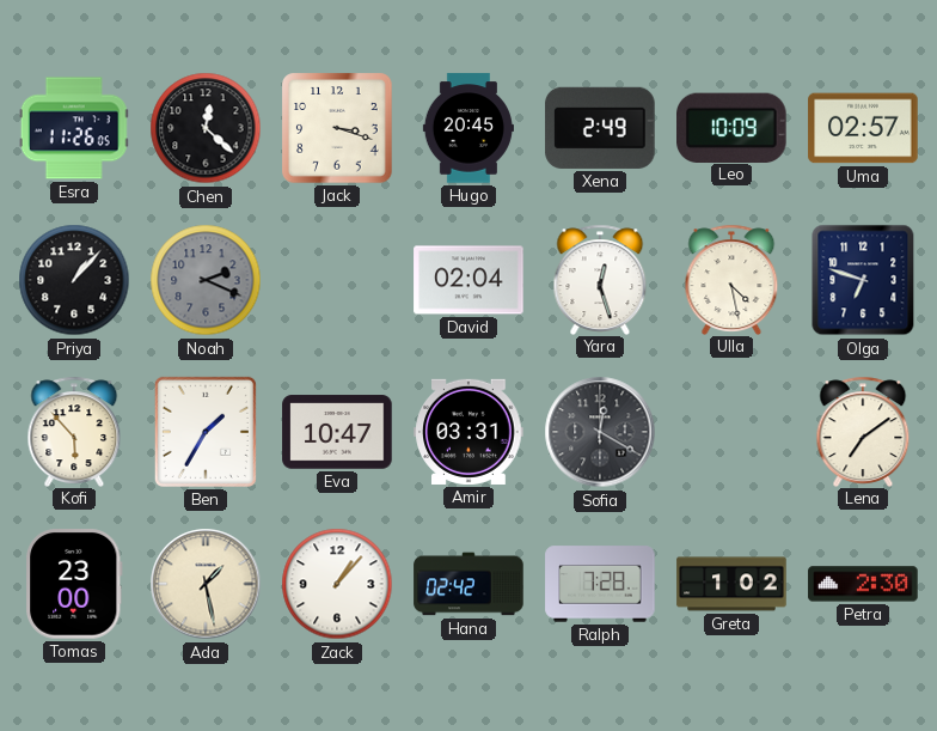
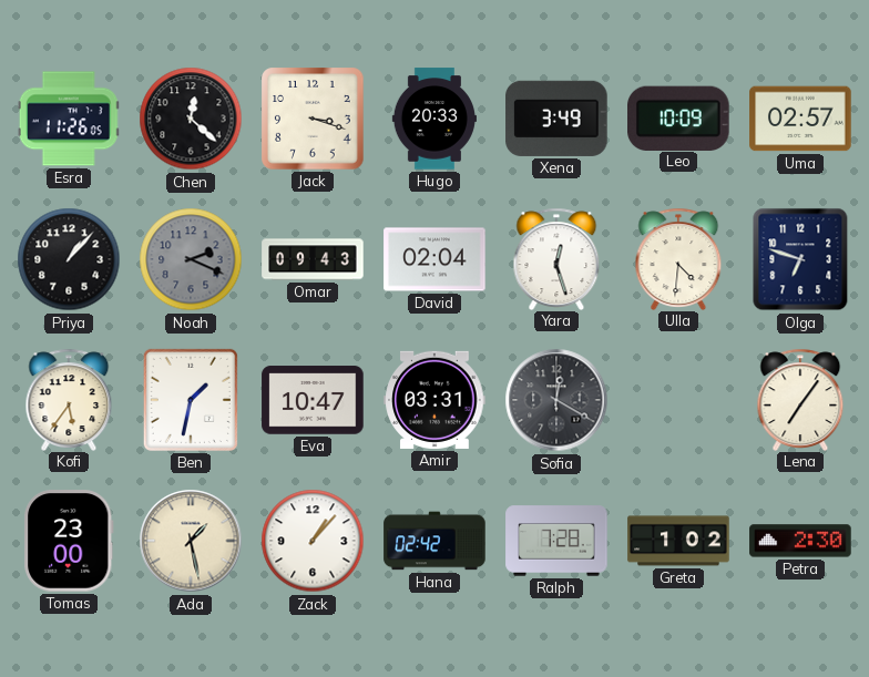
Hugo: 20:45 -> 20:33 (434, 119)
Xena: 2:49 -> 3:49 (556, 119)
Omar: none -> 09:43 (313, 259)
Ulla: 4:28 -> 4:31 (678, 258)
Kofi: 5:53 -> 5:36 (69, 399)
Ben: 1:35 -> 1:32 (191, 400)
Lena: 7:09 -> 7:06 (800, 399)
